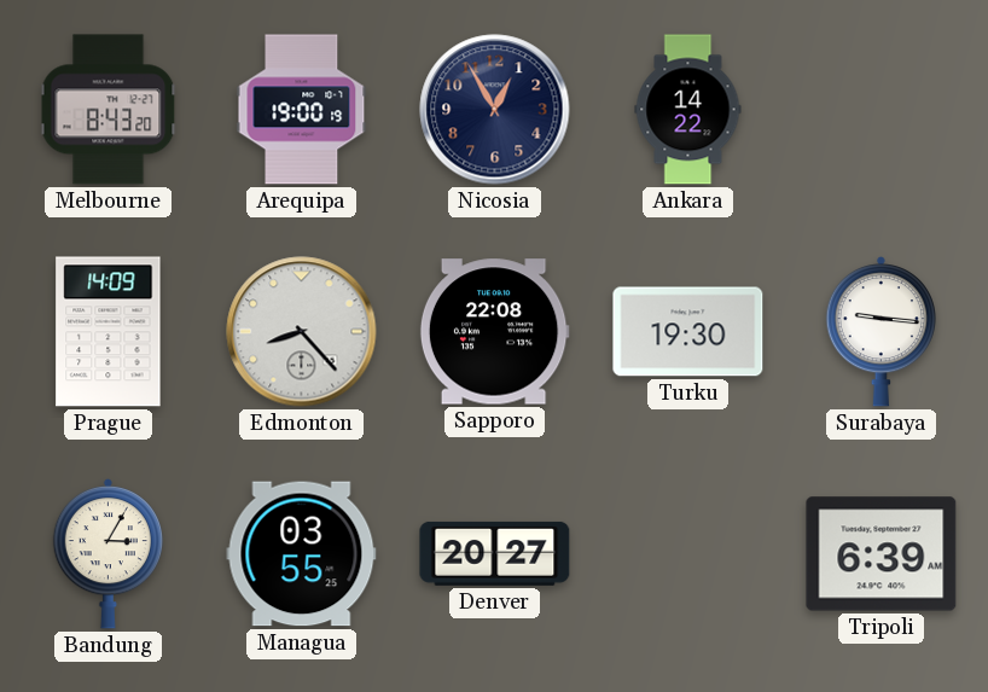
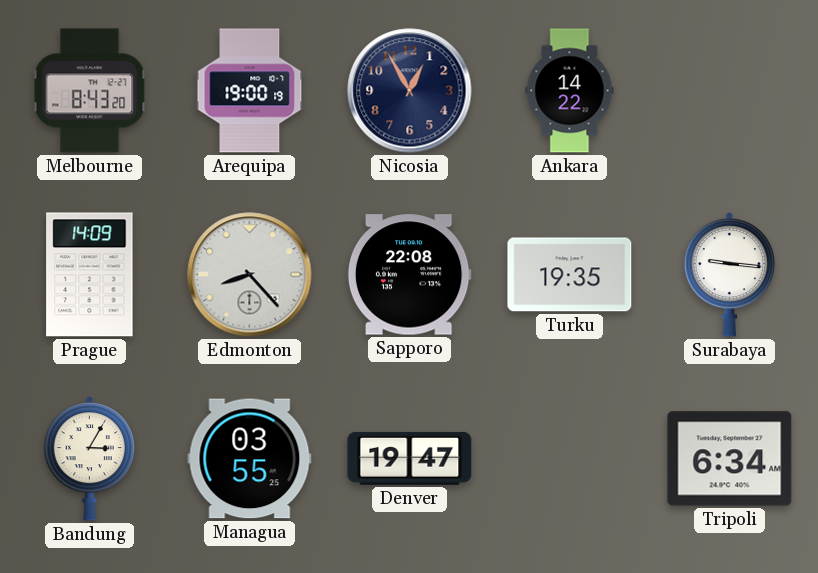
Turku: 19:30 -> 19:35 (570, 275)
Denver: 20:27 -> 19:47 (410, 458)
Tripoli: 6:39 -> 6:34 (730, 459)
